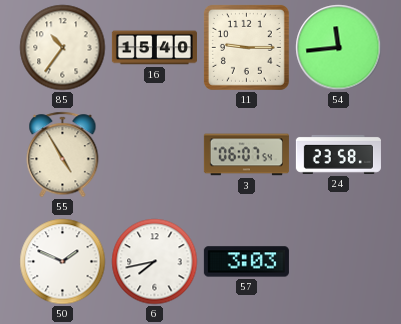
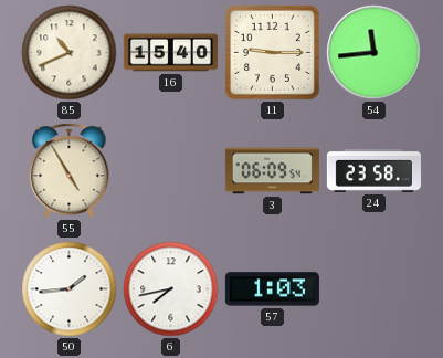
85: 10:36 -> 10:41 (70, 53)
3: 06:07 -> 06:09 (272, 171)
50: 1:49 -> 1:44 (70, 289)
57: 3:03 -> 1:03 (272, 289)
